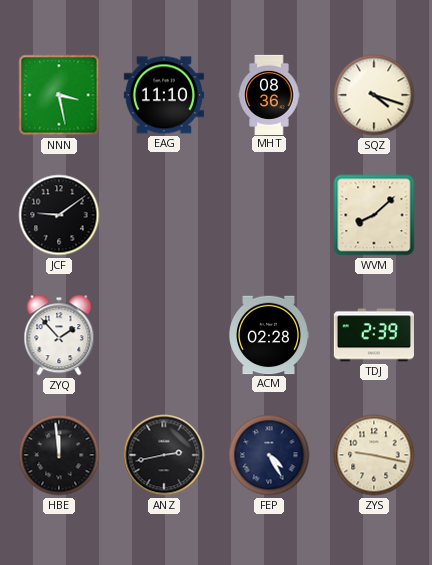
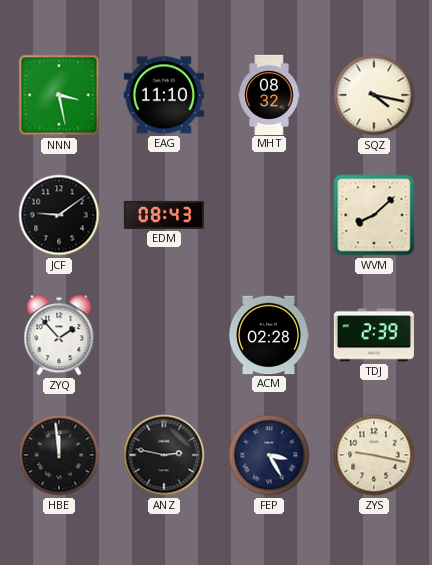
MHT: 08:36 -> 08:32 (269, 94)
SQZ: 4:18 -> 4:17 (374, 95)
EDM: none -> 08:43 (164, 215)
ANZ: 2:43 -> 2:47 (164, 455)
FEP: 4:25 -> 3:25 (269, 455)
